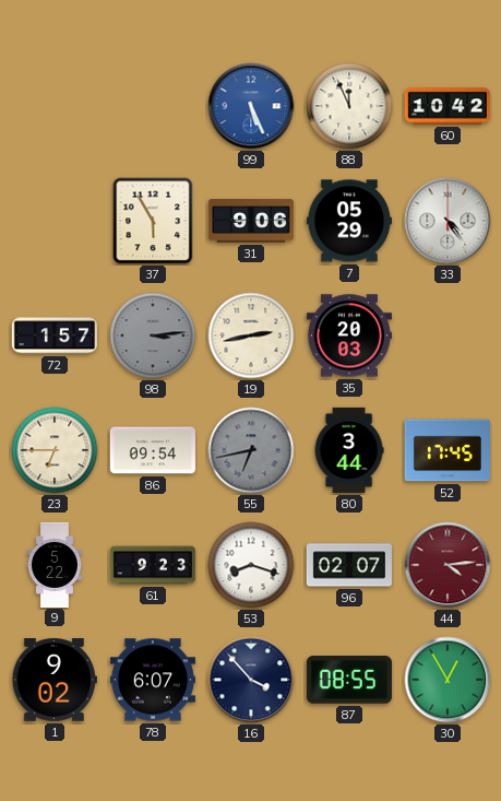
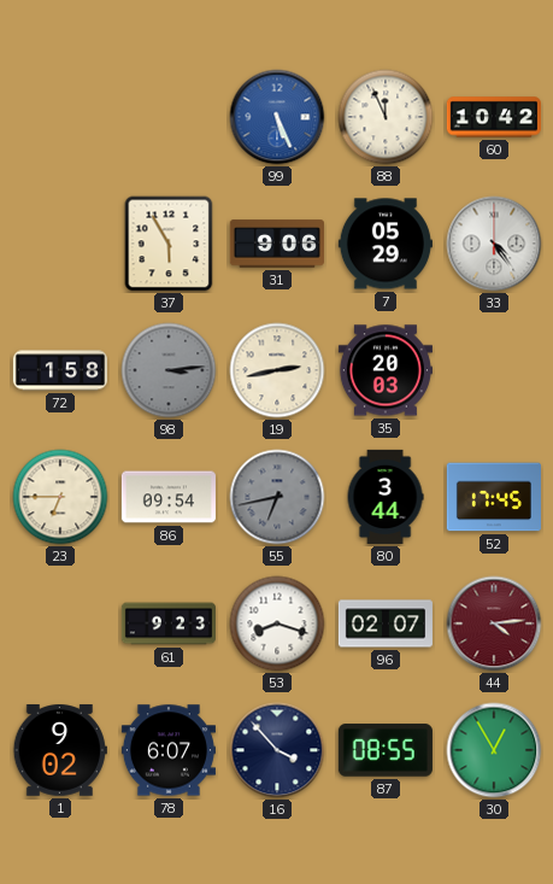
72: 1:57 -> 1:58 (60, 370)
9: 5:22 -> none (56, 564)
